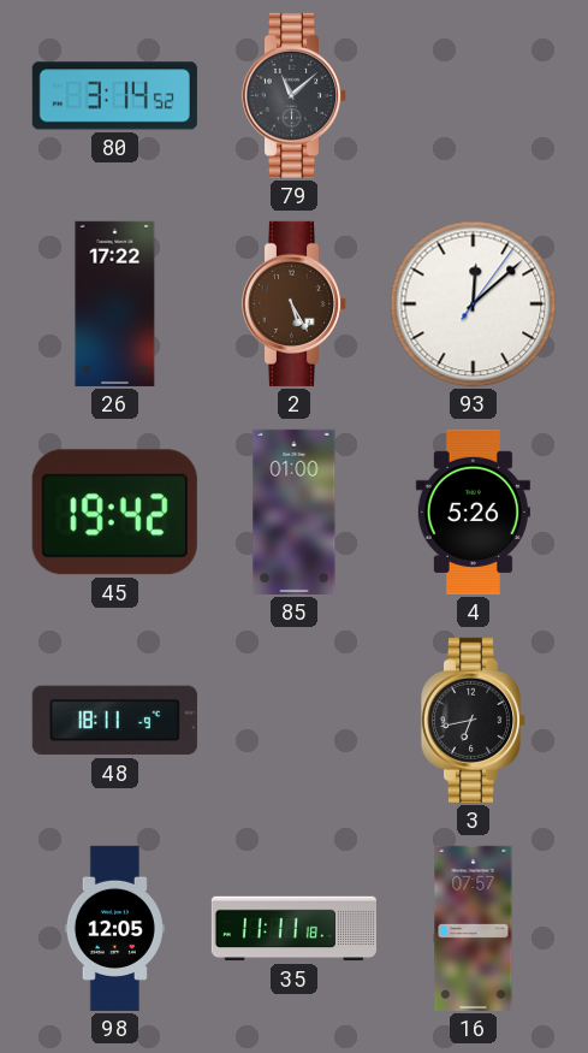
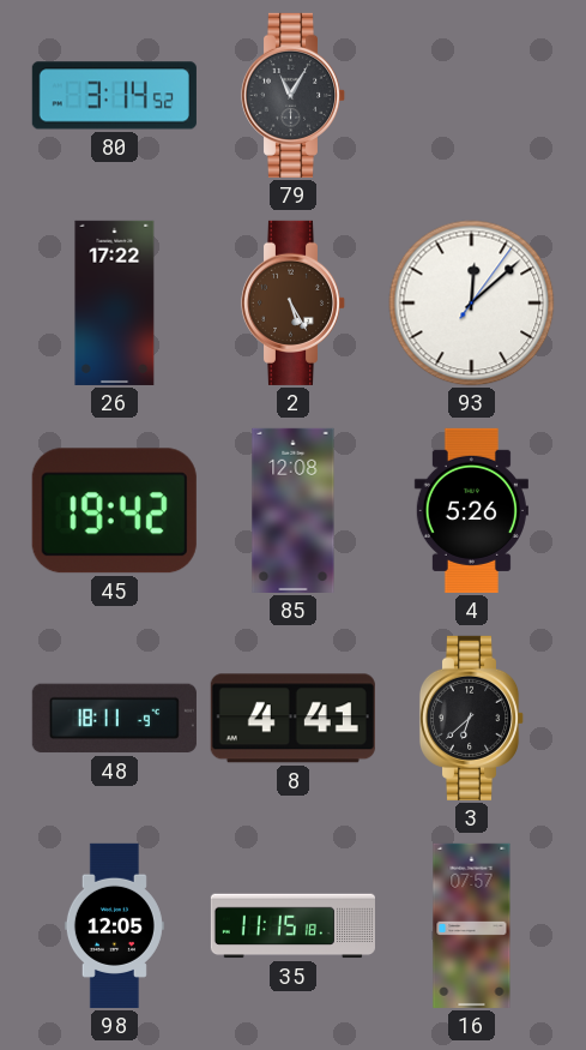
79: 11:08 -> 11:05 (294, 95)
85: 01:00 -> 12:08 (294, 510)
8: none -> 4:41 (292, 719)
3: 6:43 -> 6:38 (472, 718)
35: 11:11 -> 11:15 (292, 926)
